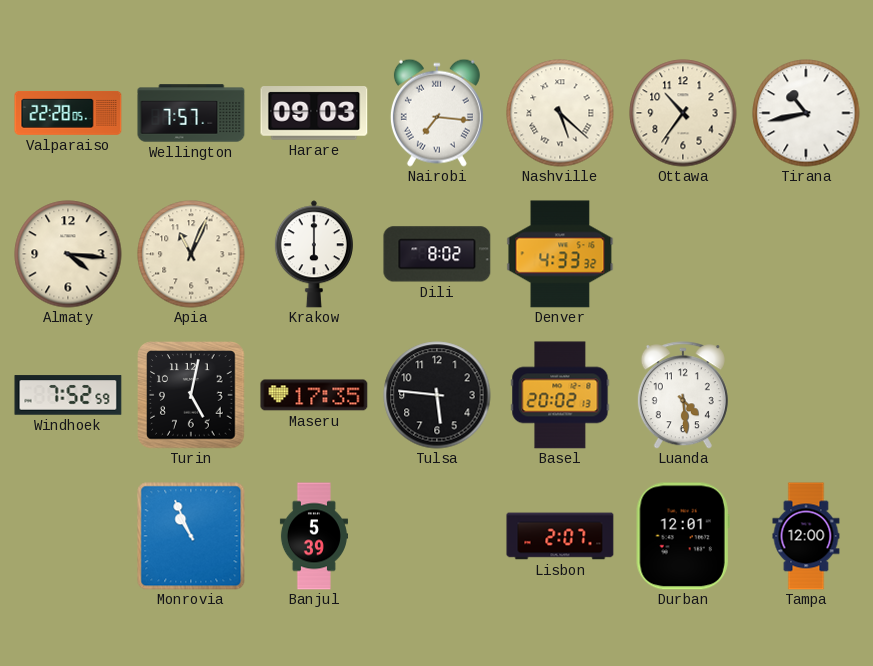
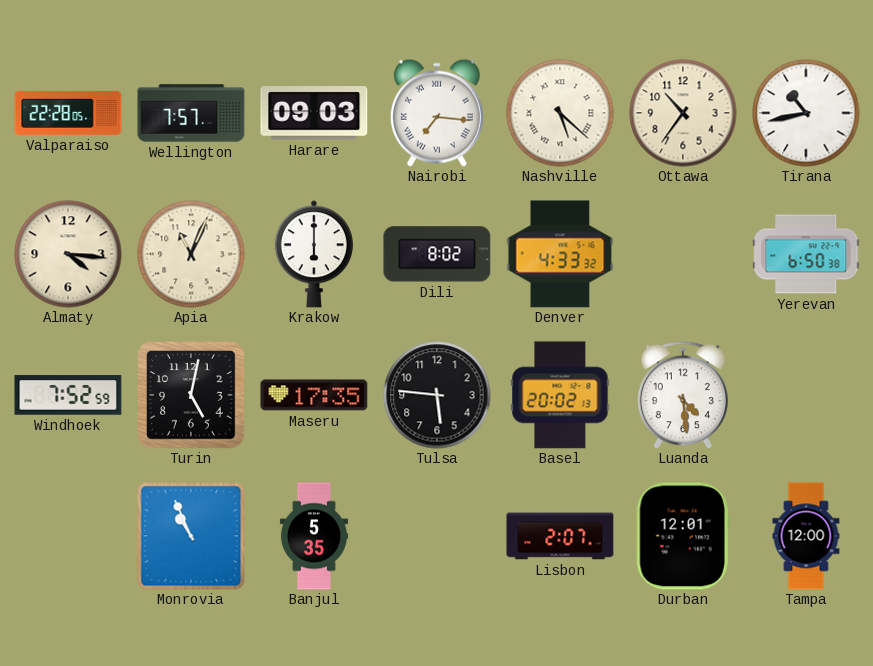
Yerevan: none -> 6:50 (806, 254)
Banjul: 5:39 -> 5:35 (314, 536)
